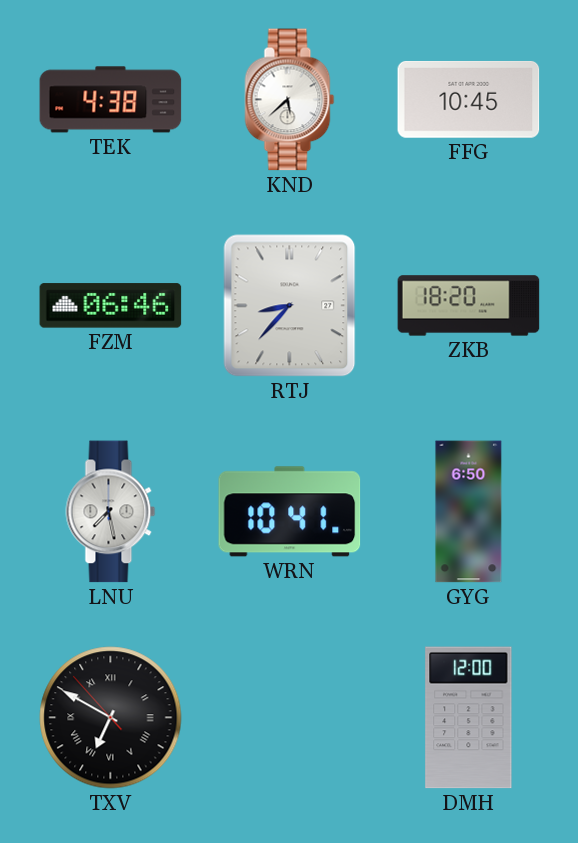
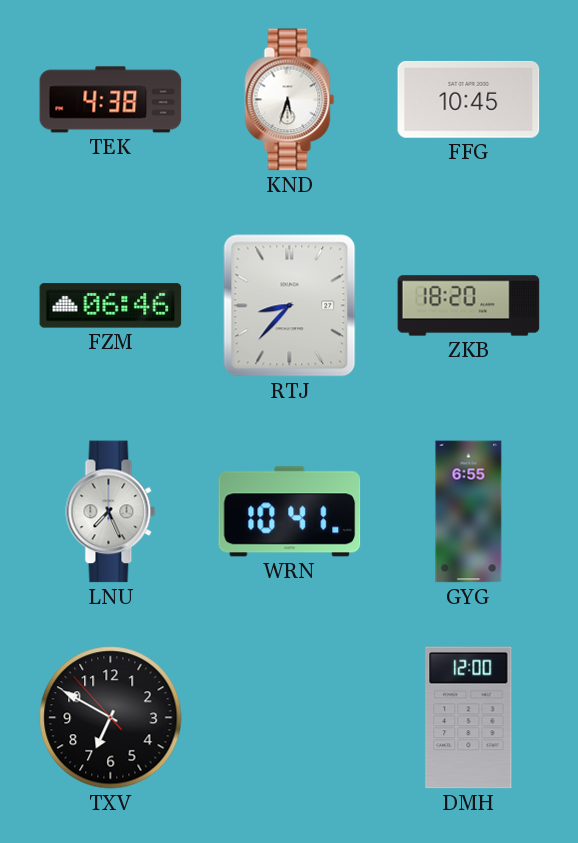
KND: 5:38 -> 5:33 (290, 100)
LNU: 7:28 -> 7:26 (111, 512)
GYG: 6:50 -> 6:55 (469, 512)
TXV numerals: Roman -> Arabic (111, 718)
